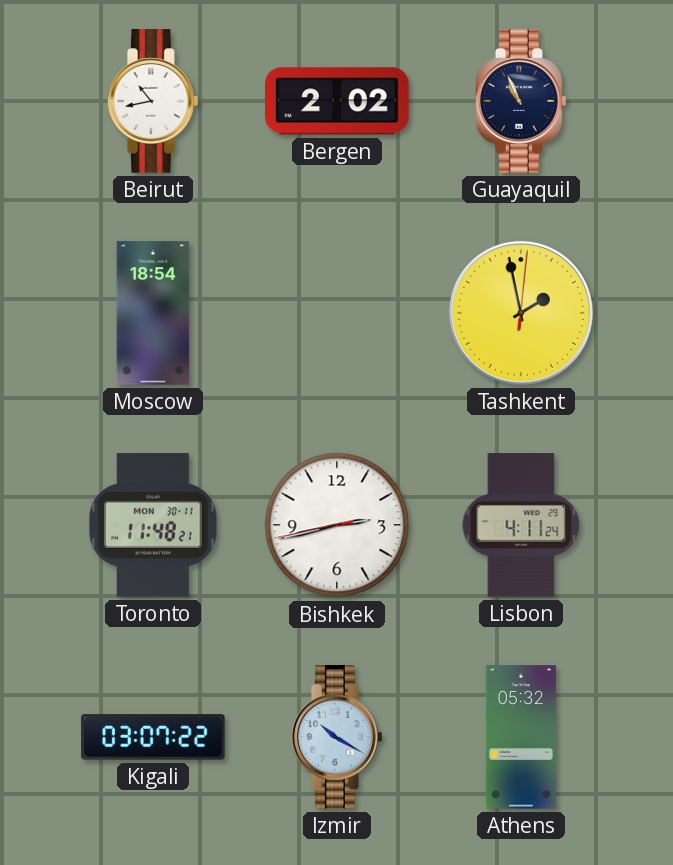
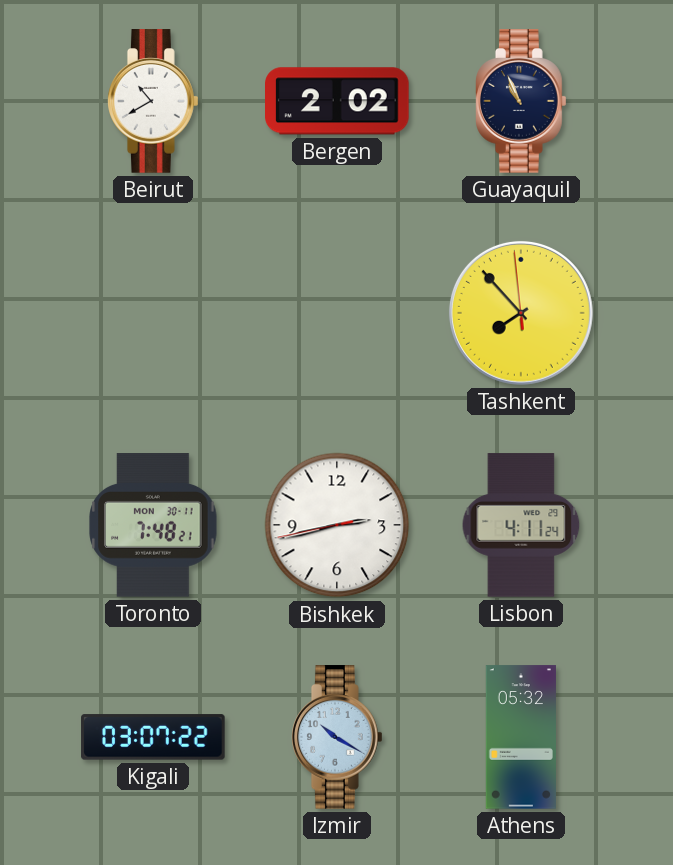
Beirut: 10:43 -> 10:40 (154, 101)
Moscow: 18:54 -> none (153, 313)
Tashkent: 1:58 -> 7:52 (521, 313)
Toronto: 11:48 -> 7:48 (153, 525)
